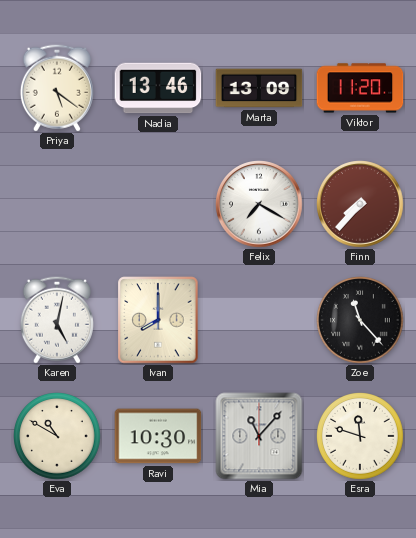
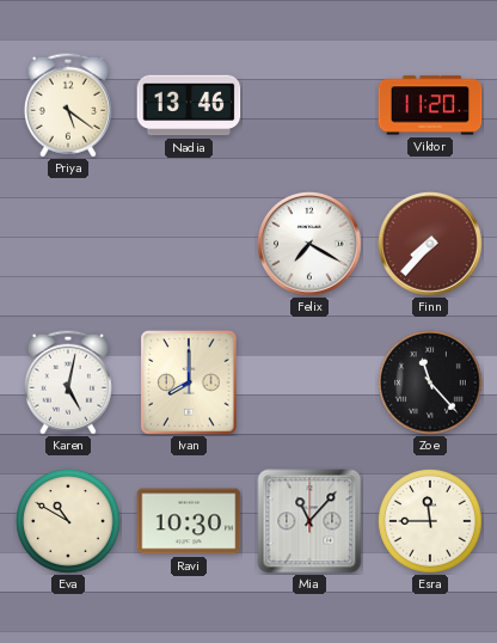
Marta: 13:09 -> none (259, 88)
Esra: 11:48 -> 11:45 (431, 522)
